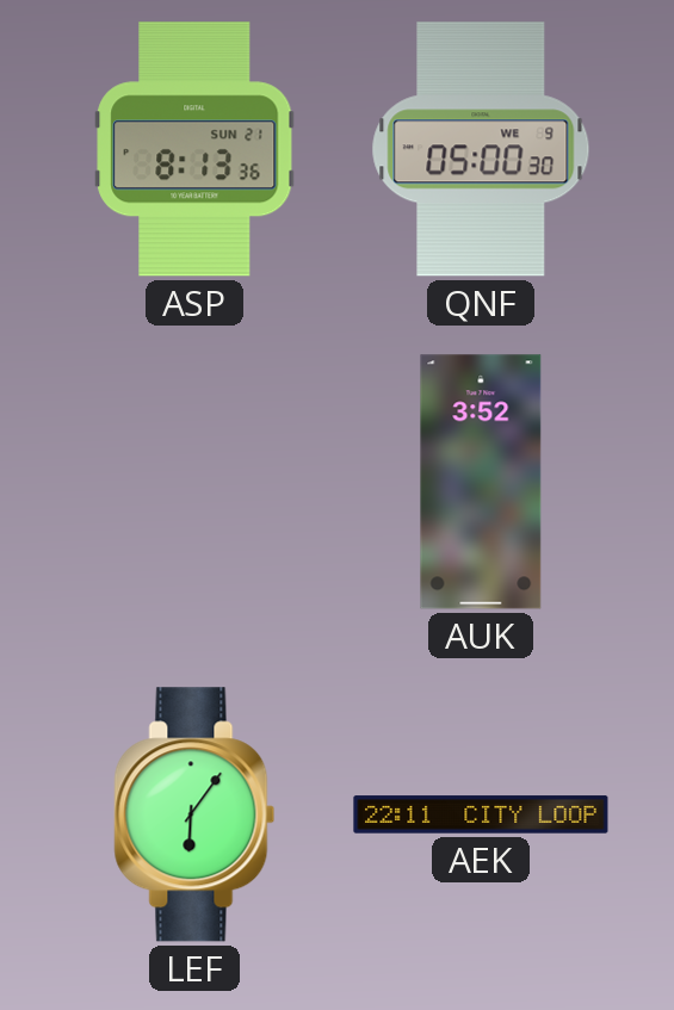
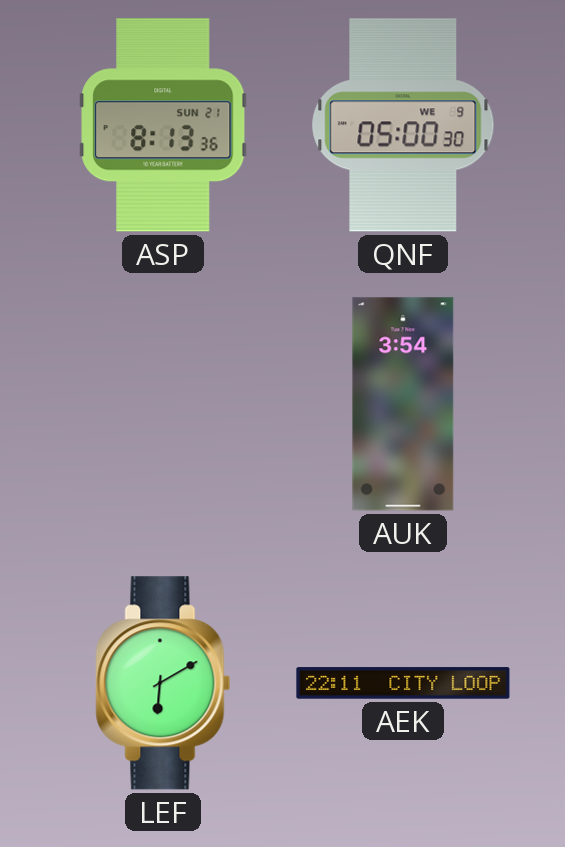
AUK: 3:52 -> 3:54 (403, 404)
LEF: 6:06 -> 6:10 (163, 683)
